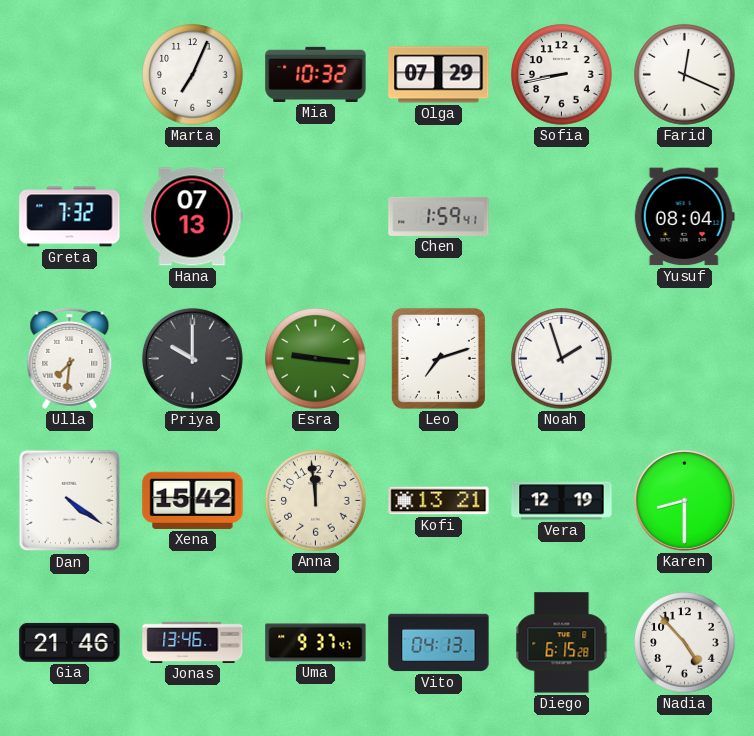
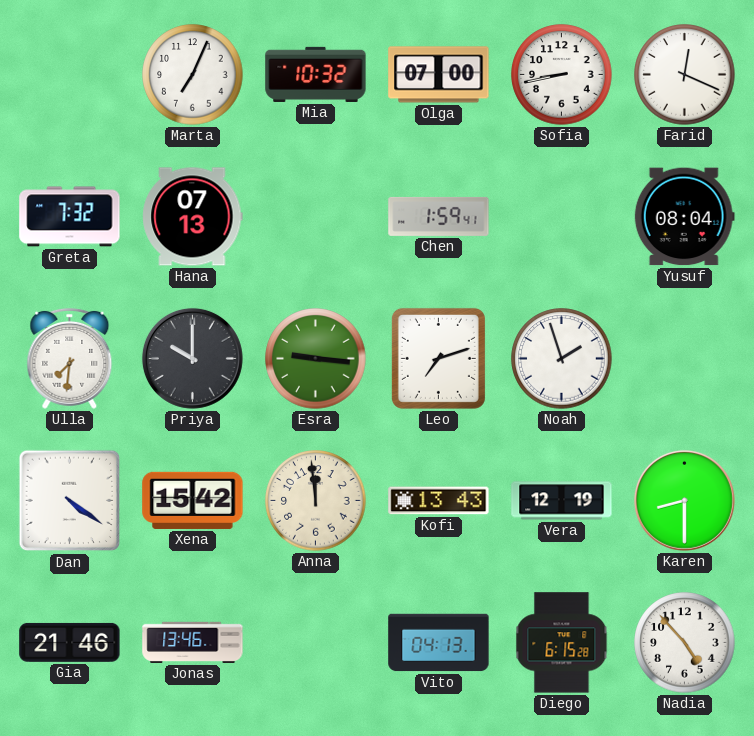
Olga: 07:29 -> 07:00 (439, 75)
Kofi: 13:21 -> 13:43 (439, 501)
Uma: 9:37 -> none (316, 643)
